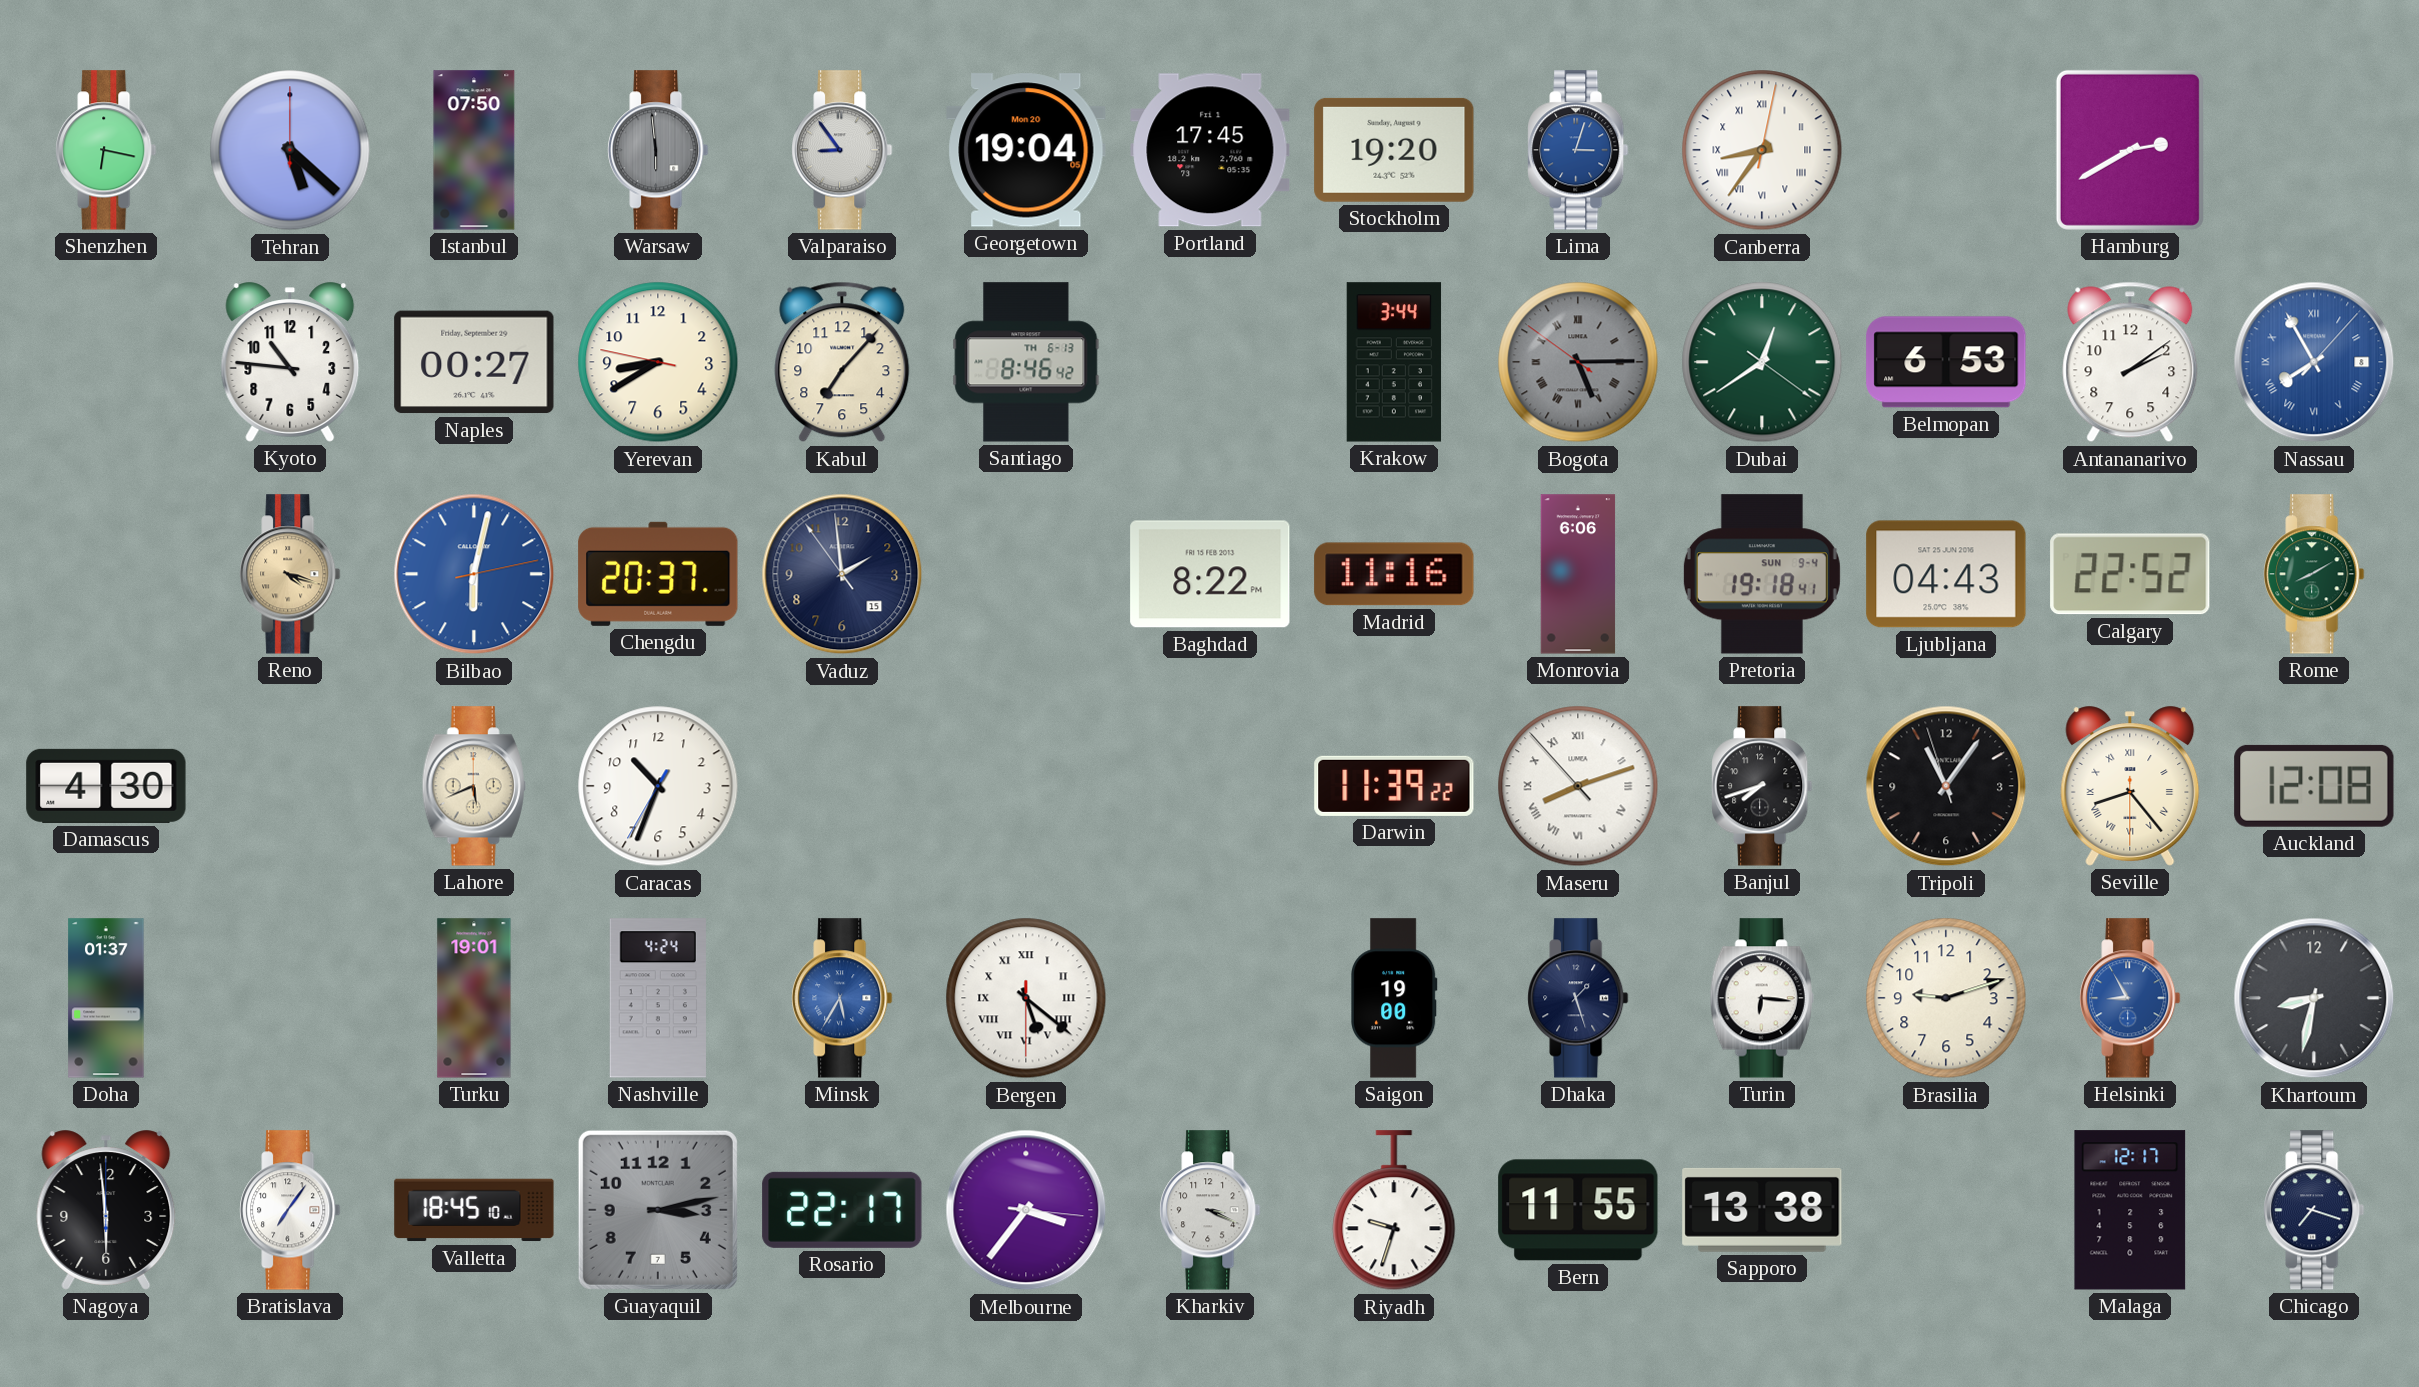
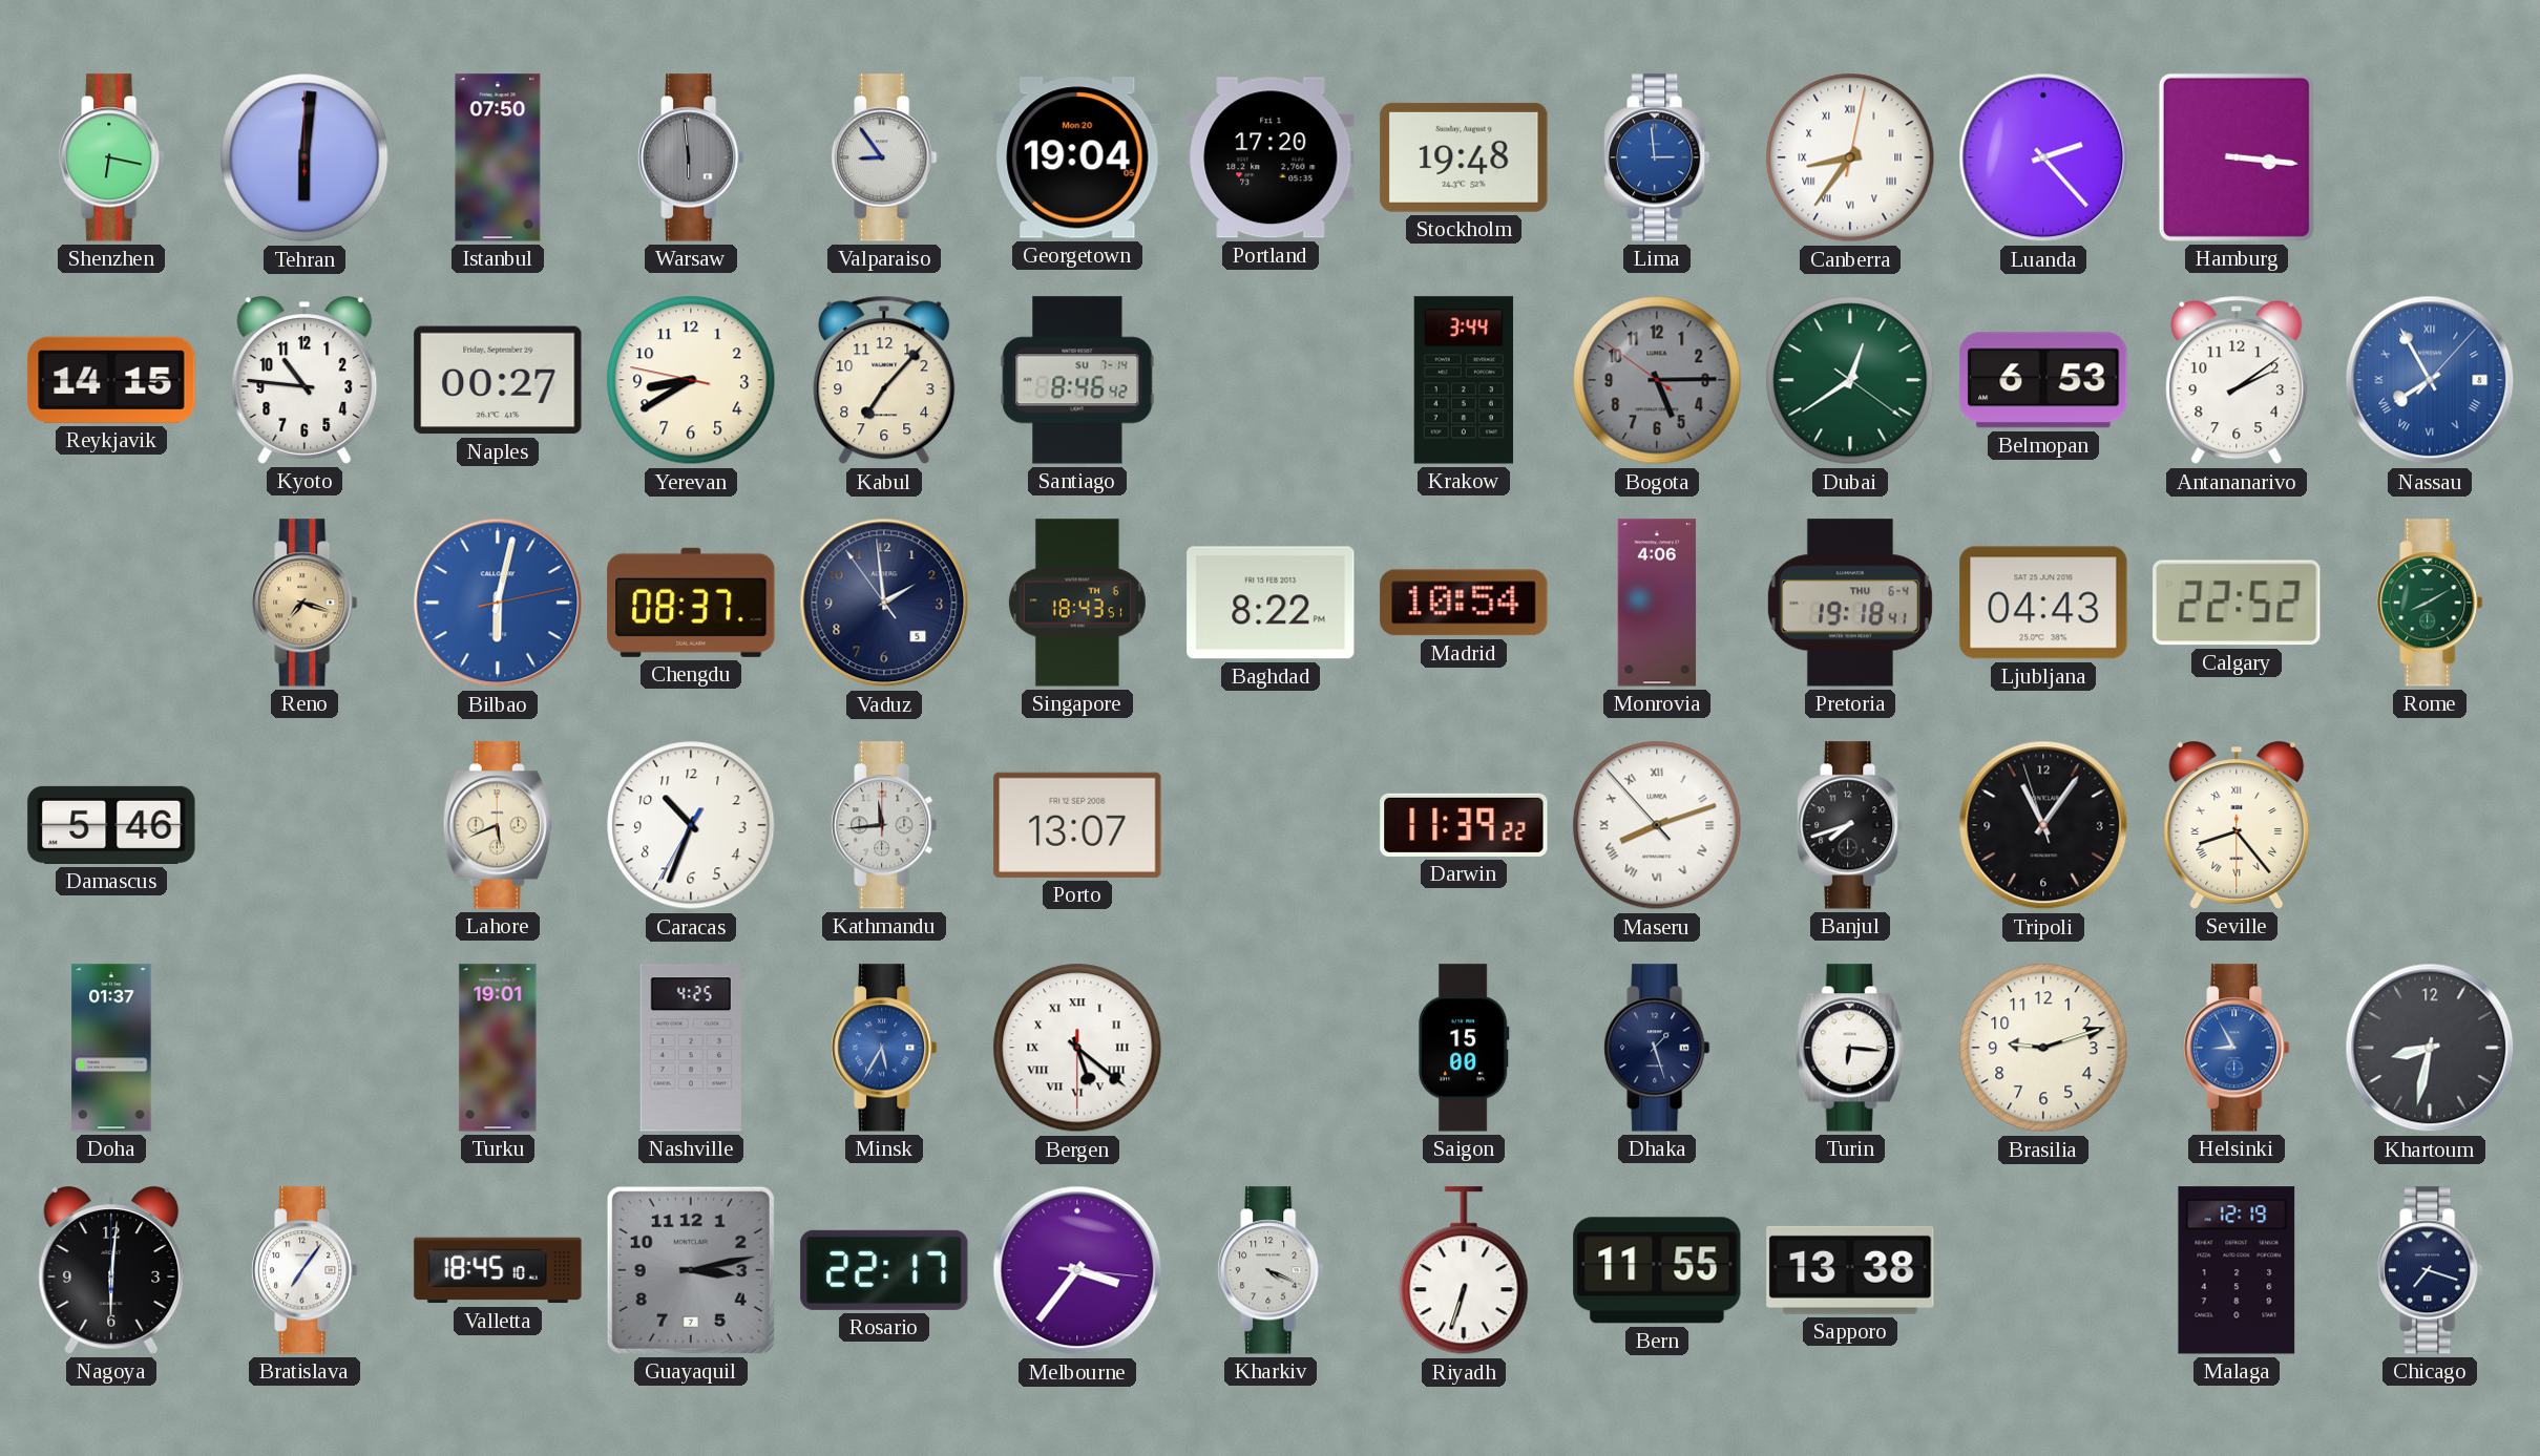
Tehran: 5:22 -> 6:01 (305, 157)
Portland: 17:45 -> 17:20 (1271, 157)
Stockholm: 19:20 -> 19:48 (1464, 157)
Lima: 3:03 -> 2:59 (1657, 157)
Luanda: none -> 2:23 (2043, 157)
Hamburg: 2:40 -> 3:16 (2237, 157)
Reykjavik: none -> 14:15 (111, 380)
Santiago date: TH 6-13 -> SU 7-14 (1077, 380)
Bogota numerals: Roman -> Arabic (1657, 380)
Reno: 4:18 -> 7:18 (305, 603)
Chengdu: 20:37 -> 08:37 (691, 603)
Vaduz date: 15 -> 5 (884, 603)
Singapore: none -> 18:43 (1077, 603)
Madrid: 11:16 -> 10:54 (1464, 603)
Monrovia: 6:06 -> 4:06 (1657, 603)
Pretoria date: SUN 9-4 -> THU 6-4 (1850, 603)
Damascus: 4:30 -> 5:46 (111, 825)
Kathmandu: none -> 11:44 (884, 825)
Porto: none -> 13:07 (1077, 825)
Auckland: 12:08 -> none (2314, 786)
Nashville: 4:24 -> 4:25 (691, 1048)
Saigon: 19:00 -> 15:00 (1464, 1048)
Nagoya: 5:59 -> 6:01 (111, 1270)
Kharkiv: 3:19 -> 4:19 (1271, 1270)
Riyadh: 9:33 -> 6:33 (1464, 1271)
Malaga: 12:17 -> 12:19 (2237, 1270)
